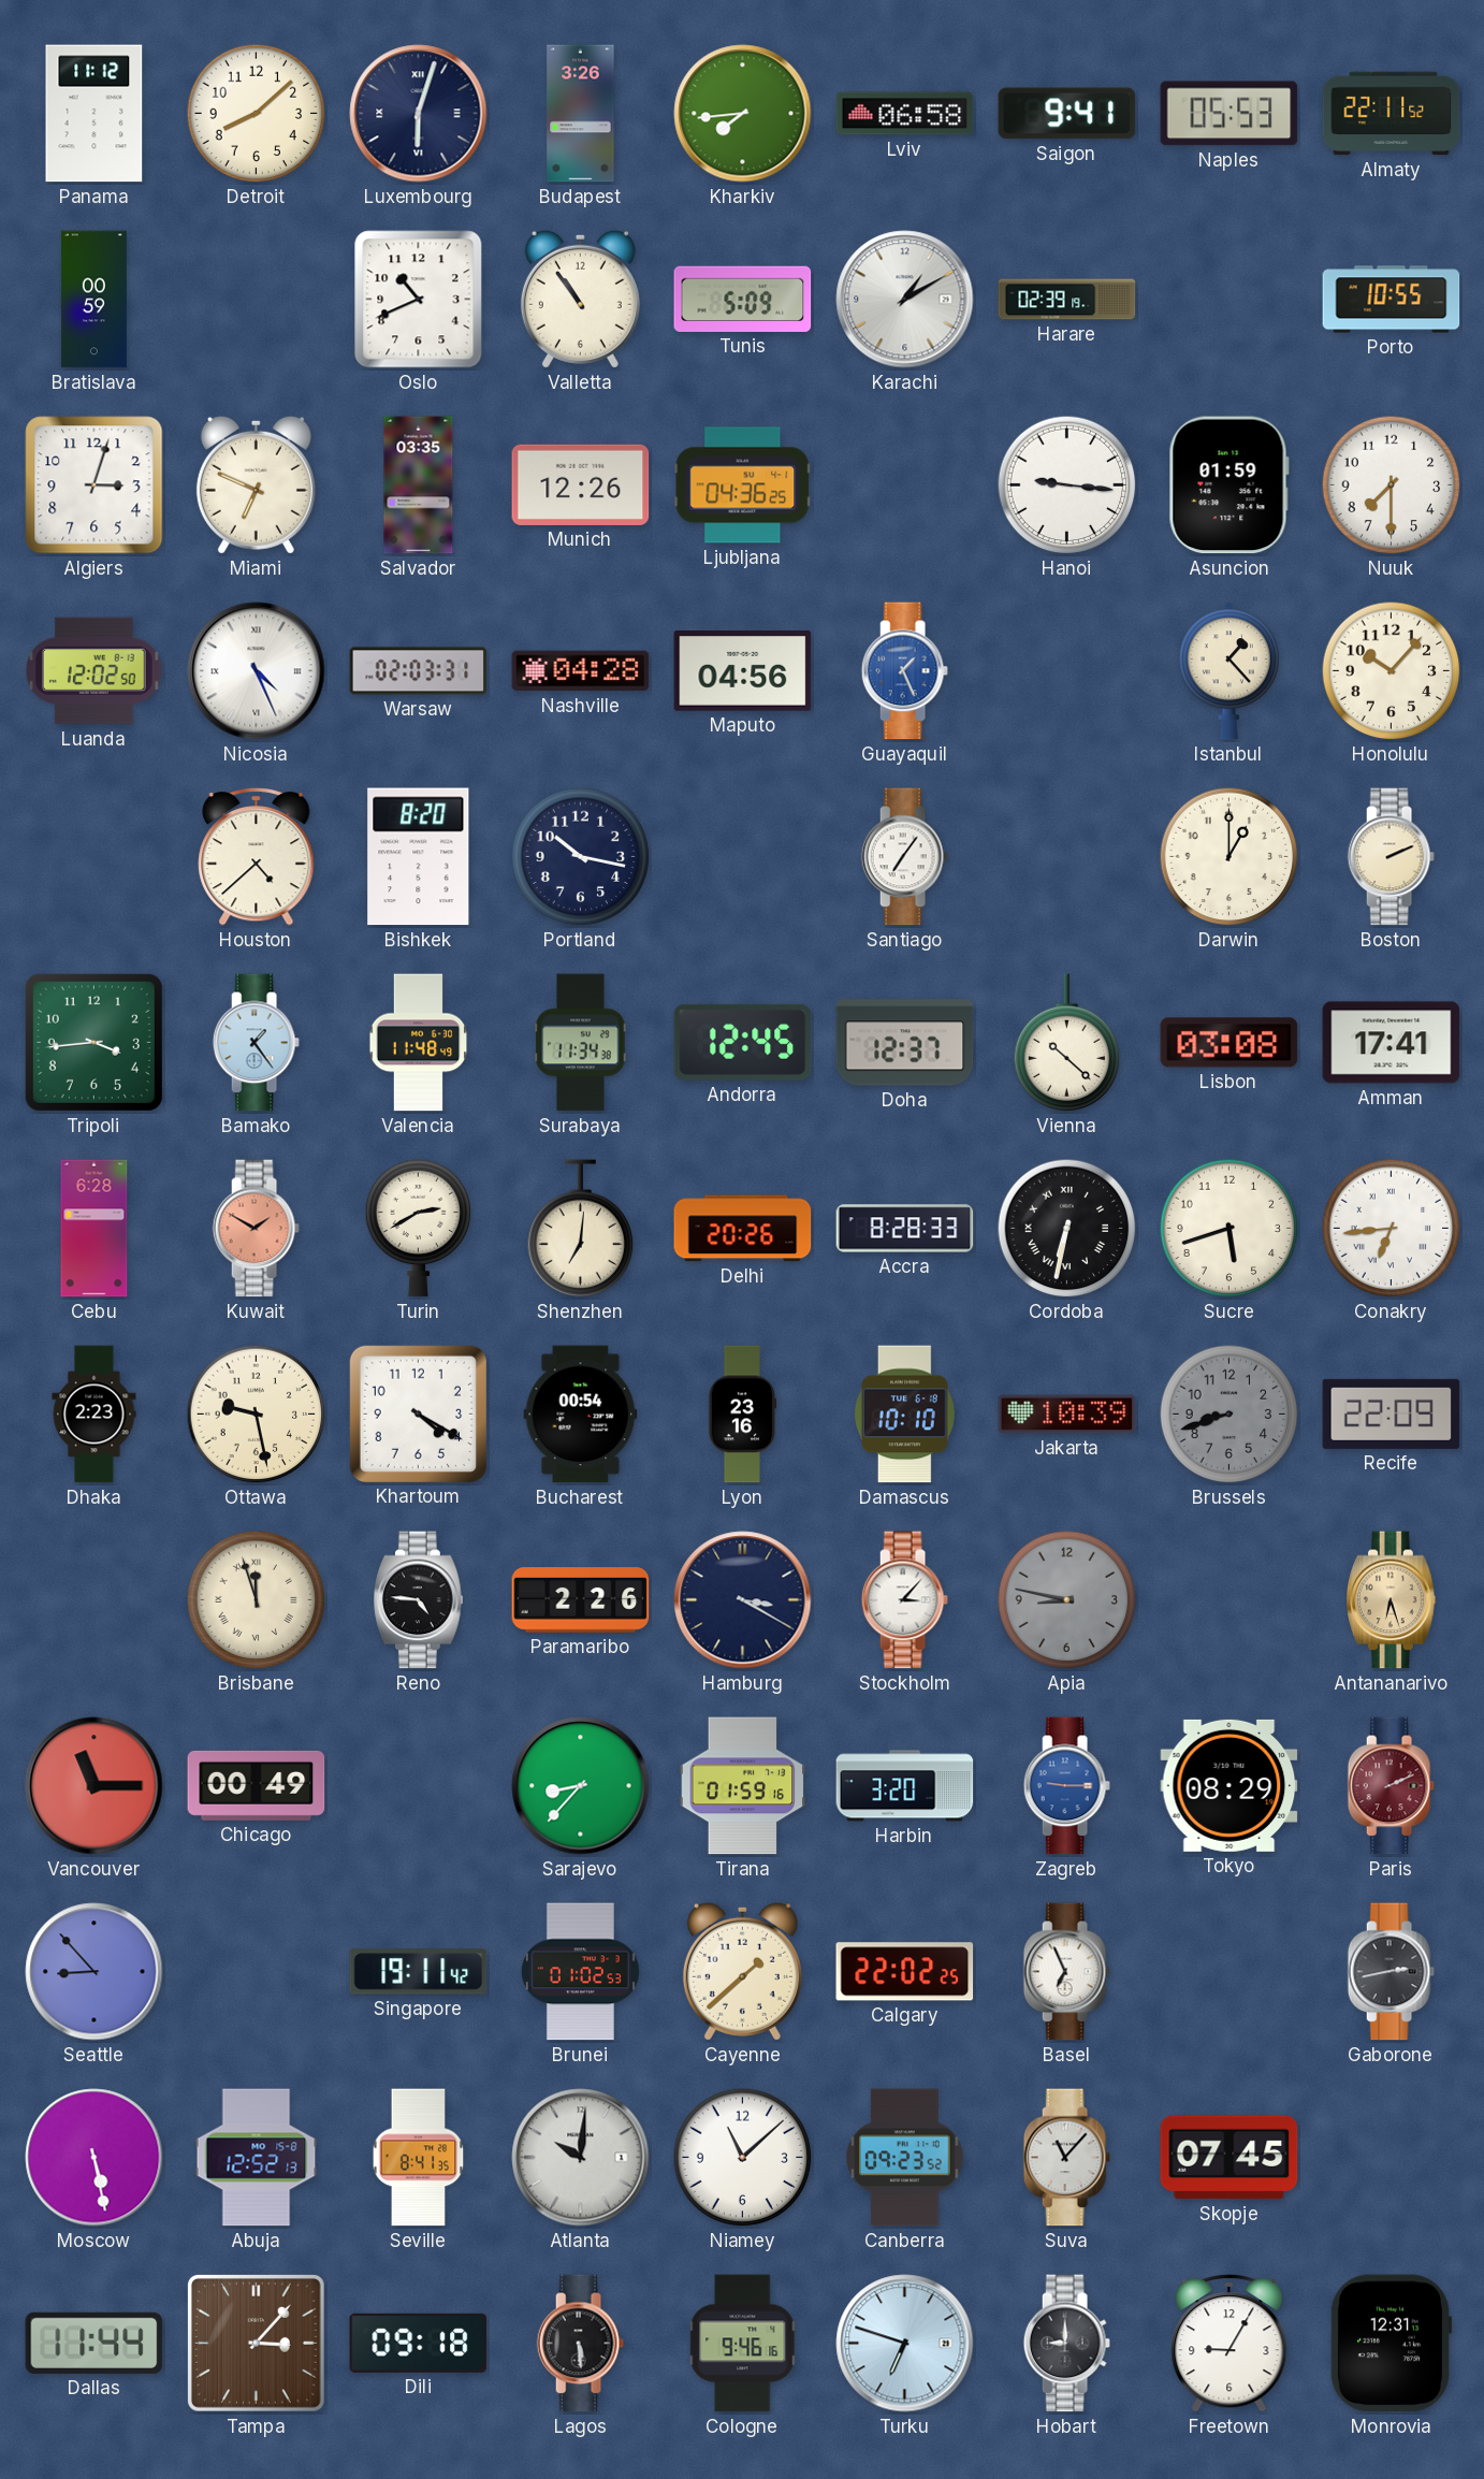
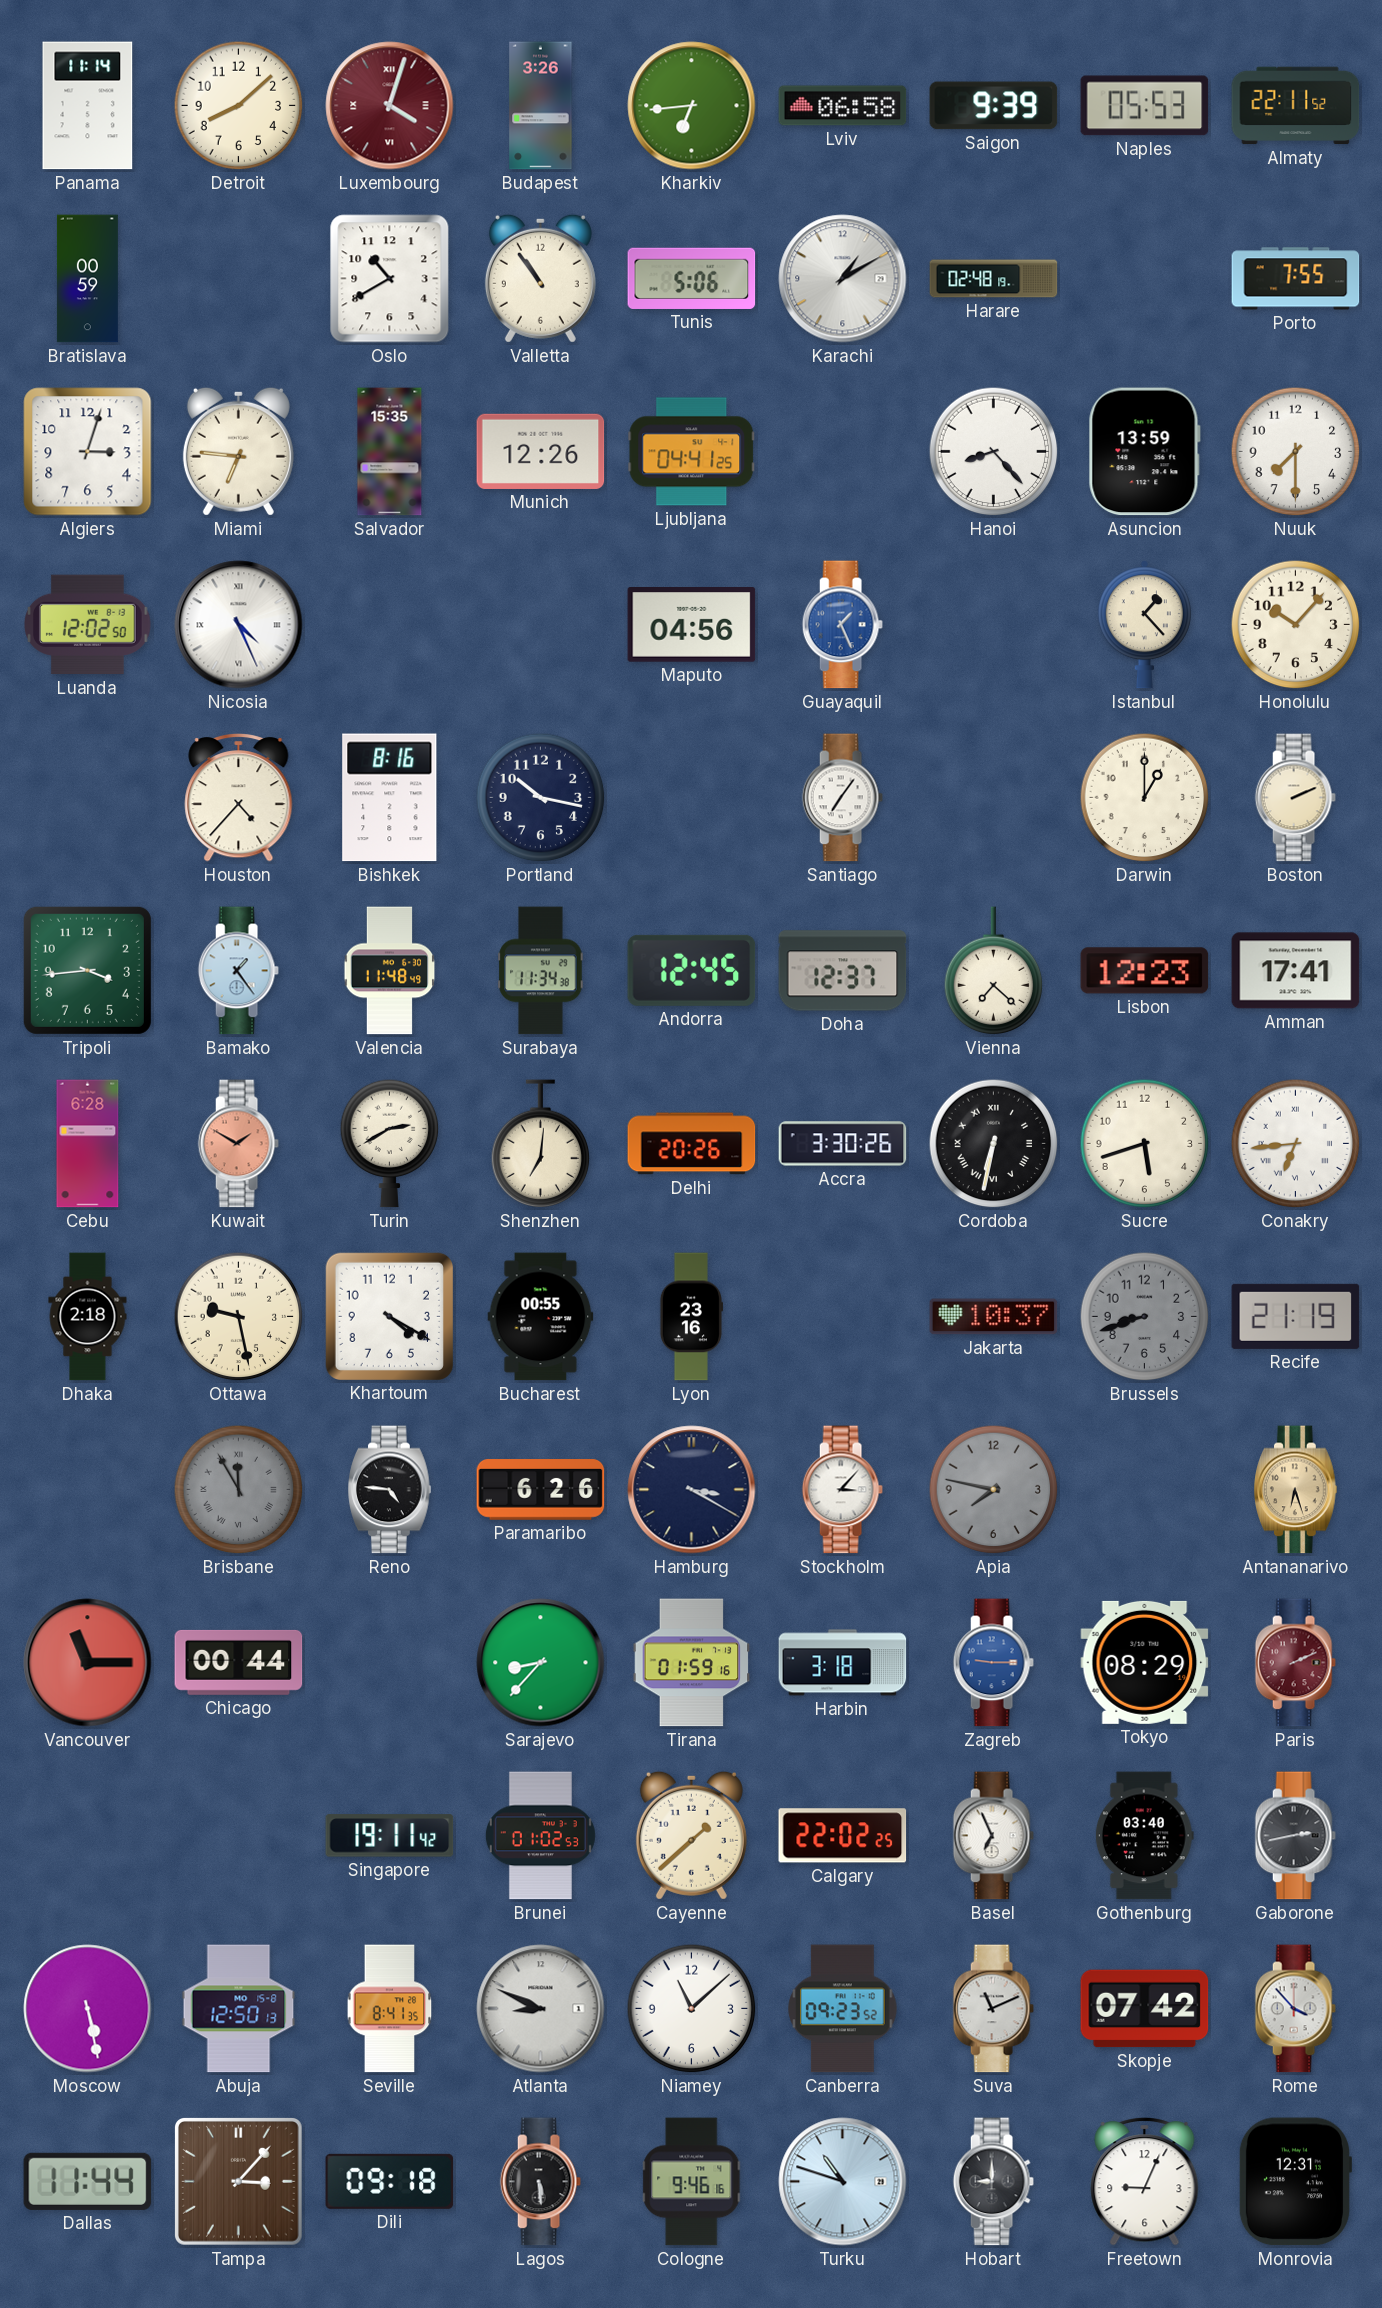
Panama: 11:12 -> 11:14 (88, 106)
Luxembourg: 6:03 -> 4:03 (390, 106)
Luxembourg dial: navy -> burgundy (390, 106)
Kharkiv: 7:44 -> 6:44 (692, 106)
Saigon: 9:41 -> 9:39 (994, 106)
Oslo: 10:41 -> 10:40 (390, 279)
Tunis: 5:09 -> 5:06 (692, 278)
Harare: 02:39 -> 02:48 (994, 279)
Porto: 10:55 -> 7:55 (1296, 279)
Miami: 6:49 -> 6:46 (238, 451)
Salvador: 03:35 -> 15:35 (390, 452)
Ljubljana: 04:36 -> 04:41 (692, 452)
Hanoi: 9:16 -> 8:23 (994, 452)
Asuncion: 01:59 -> 13:59 (1144, 452)
Warsaw: 02:03 -> none (419, 671)
Nashville: 04:28 -> none (581, 671)
Houston: 4:38 -> 4:37 (239, 798)
Bishkek: 8:20 -> 8:16 (390, 798)
Vienna: 10:22 -> 7:22 (994, 971)
Lisbon: 03:08 -> 12:23 (1145, 971)
Accra: 8:28 -> 3:30 (843, 1144)
Dhaka: 2:23 -> 2:18 (88, 1317)
Bucharest: 00:54 -> 00:55 (541, 1317)
Damascus: 10:10 -> none (904, 1415)
Jakarta: 10:39 -> 10:37 (994, 1317)
Recife: 22:09 -> 21:19 (1296, 1316)
Brisbane: 11:57 -> 11:55 (239, 1490)
Brisbane dial: cream -> grey (239, 1490)
Paramaribo: 2:26 -> 6:26 (541, 1490)
Apia: 8:47 -> 7:47 (994, 1490)
Chicago: 00:49 -> 00:44 (239, 1662)
Harbin: 3:20 -> 3:18 (843, 1663)
Seattle: 8:53 -> none (94, 1972)
Gothenburg: none -> 03:40 (1144, 1836)
Abuja: 12:52 -> 12:50 (239, 2009)
Atlanta: 10:01 -> 8:49 (541, 2009)
Suva: 11:07 -> 11:11 (993, 2009)
Skopje: 07:45 -> 07:42 (1145, 2009)
Rome: none -> 3:53 (1295, 2009)
Turku: 6:48 -> 10:48 (843, 2182)
Freetown: 9:05 -> 9:04 (1145, 2182)
